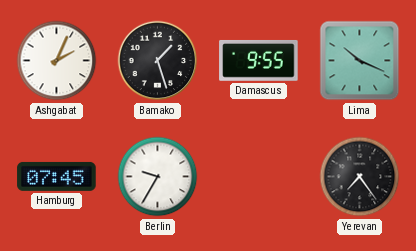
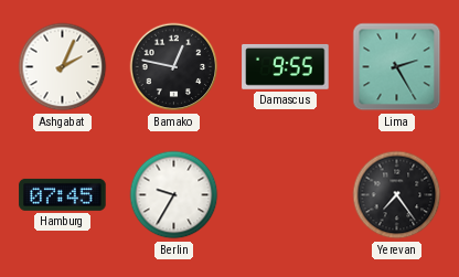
Bamako: 1:27 -> 12:47 (174, 67)
Lima: 10:19 -> 2:25 (397, 67)
